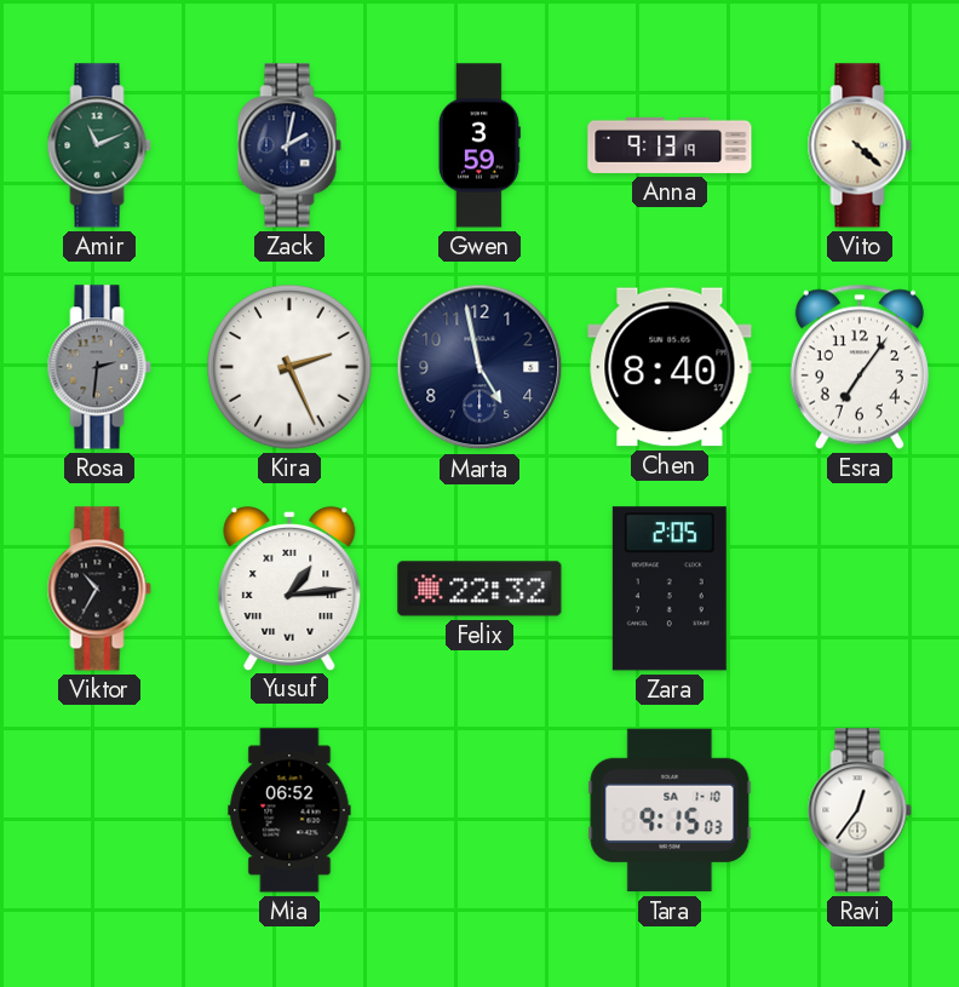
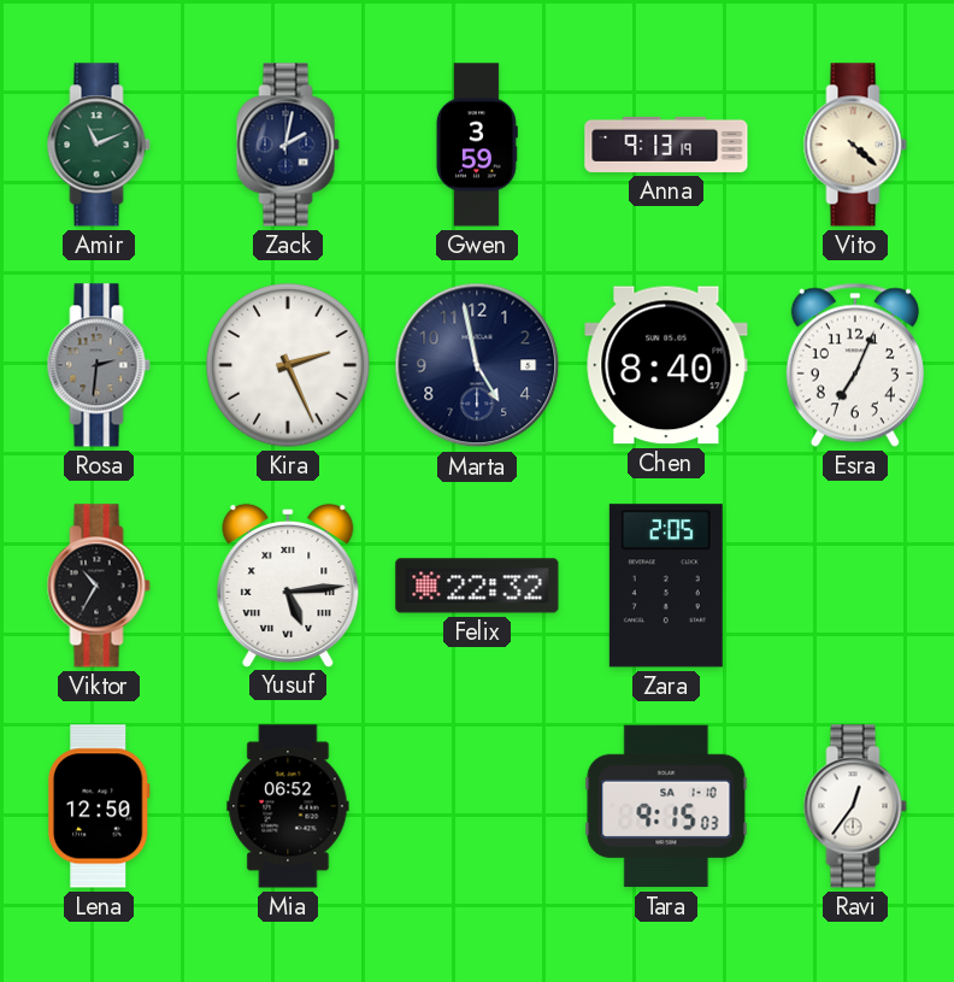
Esra: 7:06 -> 7:04 (855, 365)
Yusuf: 1:14 -> 5:14 (288, 584)
Lena: none -> 12:50 (99, 806)
